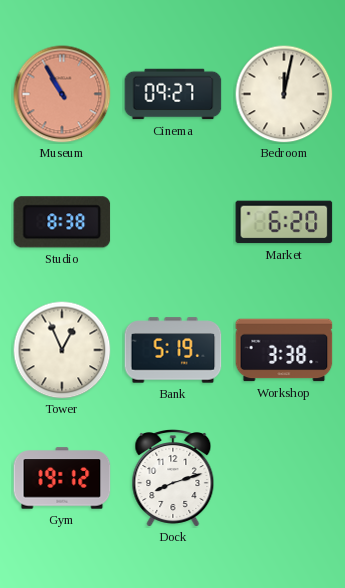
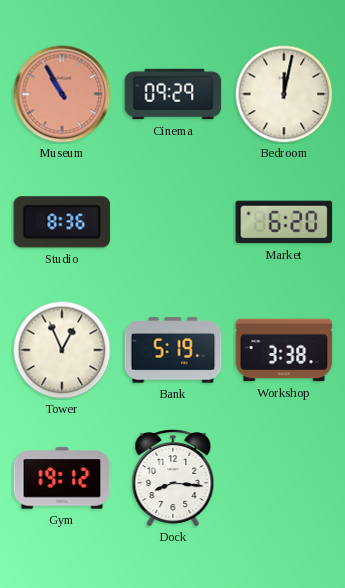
Cinema: 09:27 -> 09:29 (173, 94)
Studio: 8:38 -> 8:36 (62, 222)
Dock: 8:12 -> 8:16 (173, 479)
